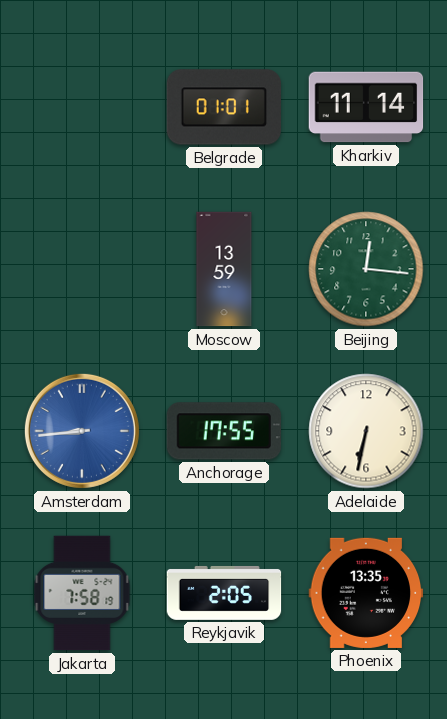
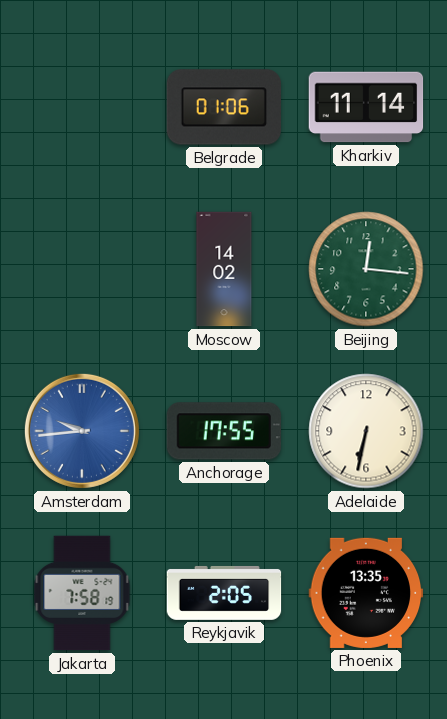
Belgrade: 01:01 -> 01:06 (224, 107)
Moscow: 13:59 -> 14:02 (224, 269)
Amsterdam: 8:44 -> 9:44 (82, 431)
